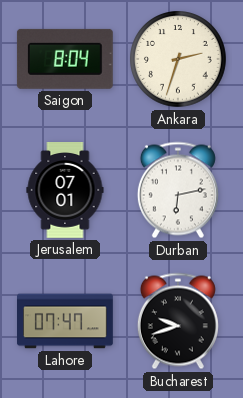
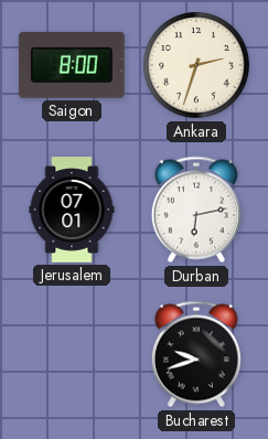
Saigon: 8:04 -> 8:00 (72, 65)
Lahore: 07:47 -> none (66, 321)
